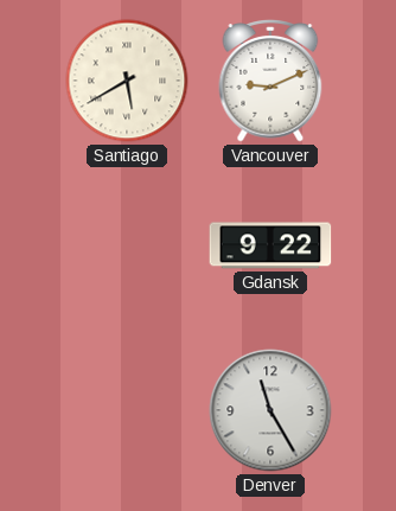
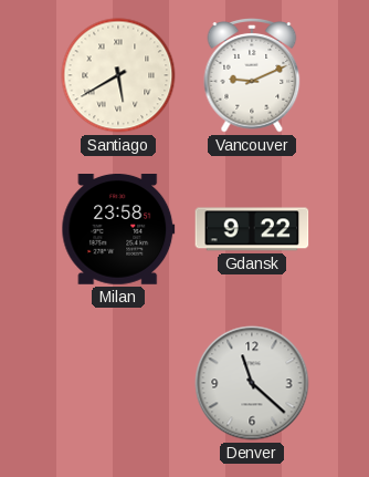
Milan: none -> 23:58 (118, 230)
Denver: 11:25 -> 11:22 (252, 383)
